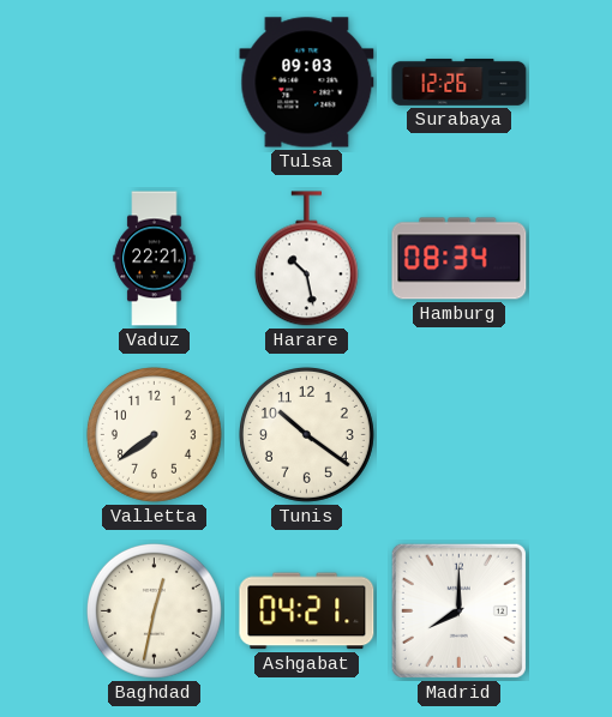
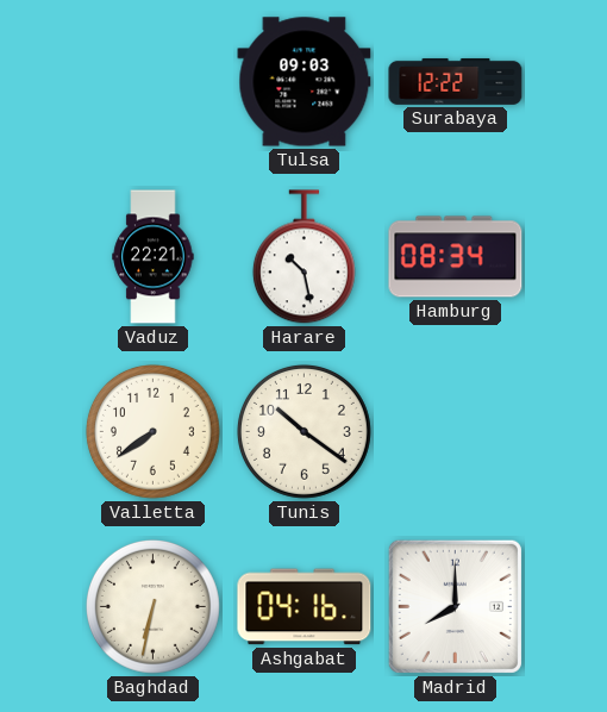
Surabaya: 12:26 -> 12:22 (456, 81)
Baghdad: 12:32 -> 6:32 (152, 606)
Ashgabat: 04:21 -> 04:16 (305, 607)
